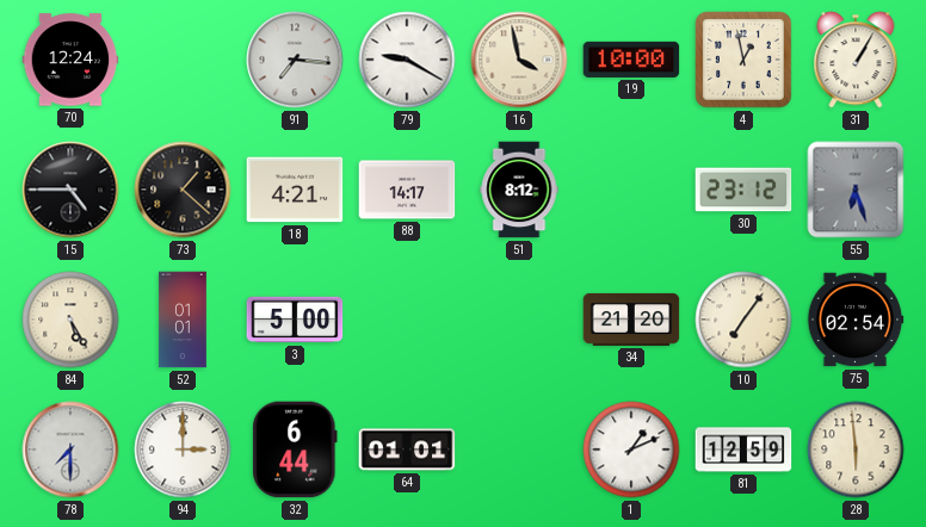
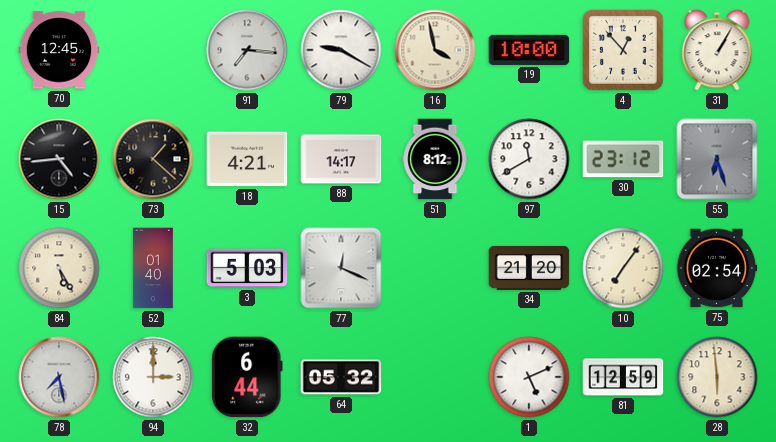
70: 12:24 -> 12:45 (59, 50)
4: 12:58 -> 12:53 (623, 50)
15: 4:45 -> 4:44 (59, 159)
97: none -> 11:40 (529, 159)
52: 01:01 -> 01:40 (153, 268)
3: 5:00 -> 5:03 (247, 268)
77: none -> 12:19 (341, 268)
78: 7:30 -> 7:28 (59, 377)
64: 01:01 -> 05:32 (341, 377)
1: 1:11 -> 5:11 (529, 377)
